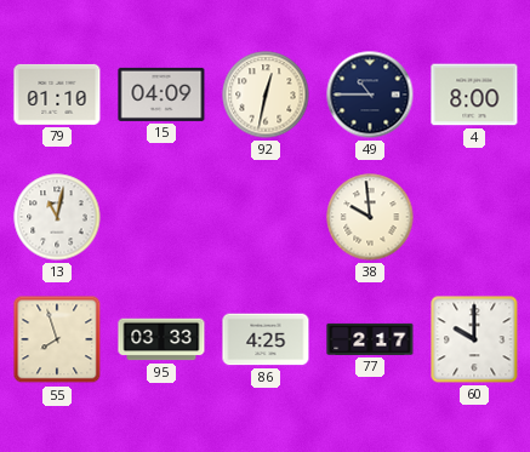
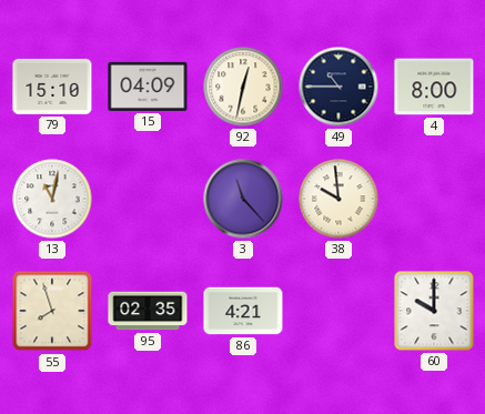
79: 01:10 -> 15:10 (52, 87)
3: none -> 11:23 (243, 199)
95: 03:33 -> 02:35 (148, 311)
86: 4:25 -> 4:21 (243, 311)
77: 2:17 -> none (370, 339)
